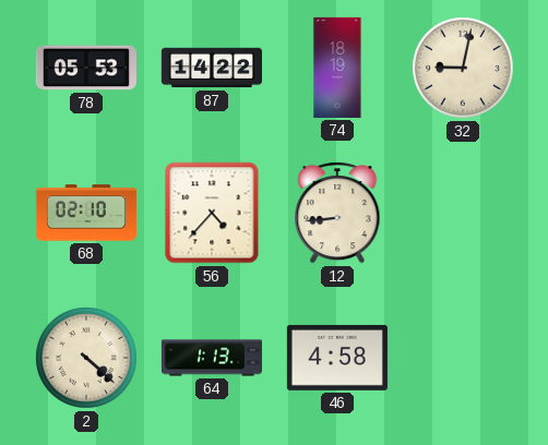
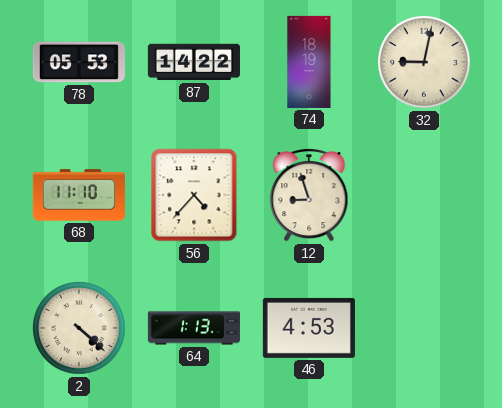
68: 02:10 -> 11:10 (79, 195)
12: 8:44 -> 8:57 (309, 195)
46: 4:58 -> 4:53 (309, 328)
